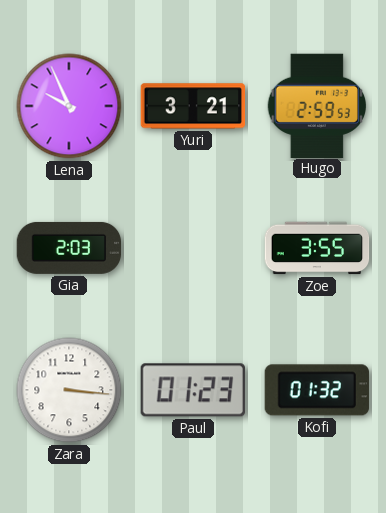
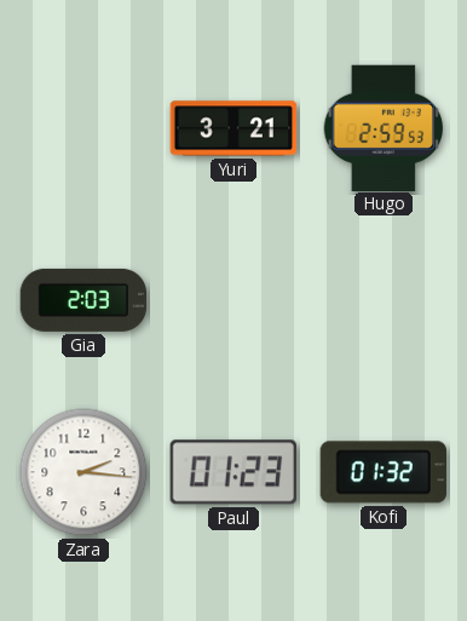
Lena: 9:56 -> none (69, 106)
Zoe: 3:55 -> none (317, 248)
Zara: 3:16 -> 2:16 (83, 472)
